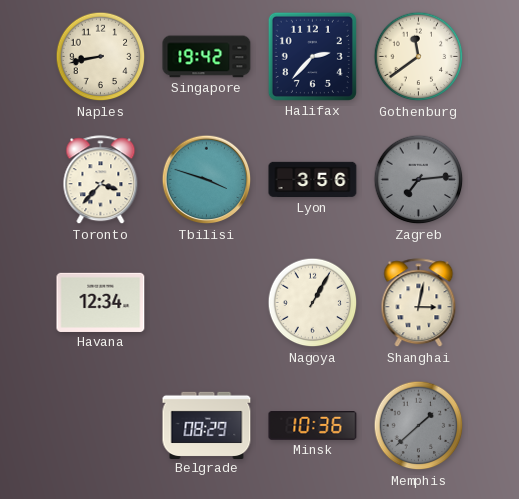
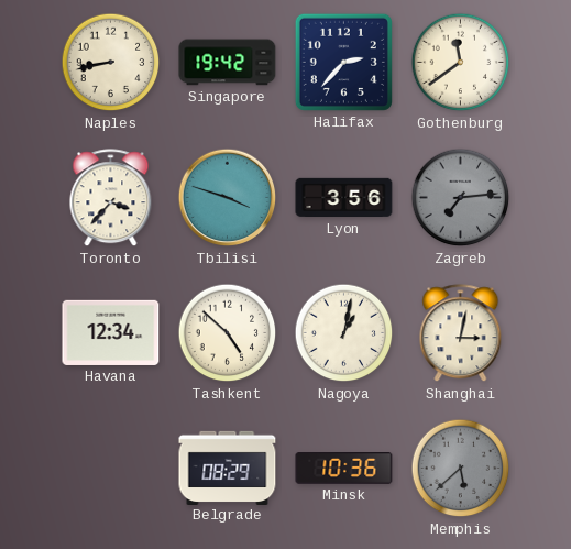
Tashkent: none -> 4:52 (228, 333)
Nagoya: 1:05 -> 1:02 (344, 333)
Memphis: 1:38 -> 5:38 (461, 469)
